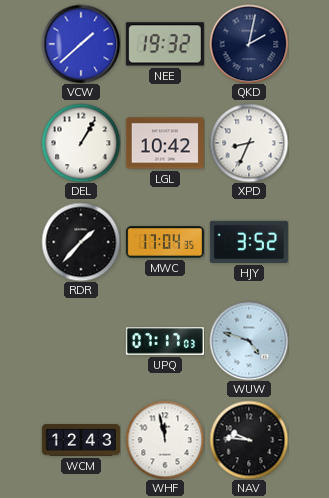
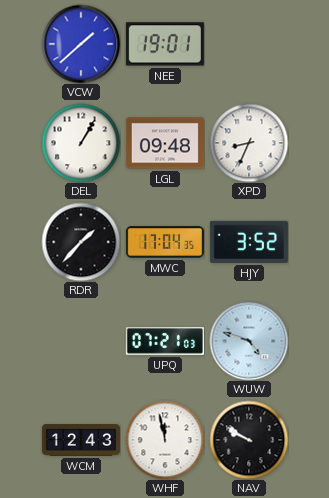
NEE: 19:32 -> 19:01 (165, 44)
QKD: 2:02 -> none (249, 44)
LGL: 10:42 -> 09:48 (165, 143)
UPQ: 07:17 -> 07:21 (165, 341)
NAV: 9:46 -> 9:50 (249, 440)
